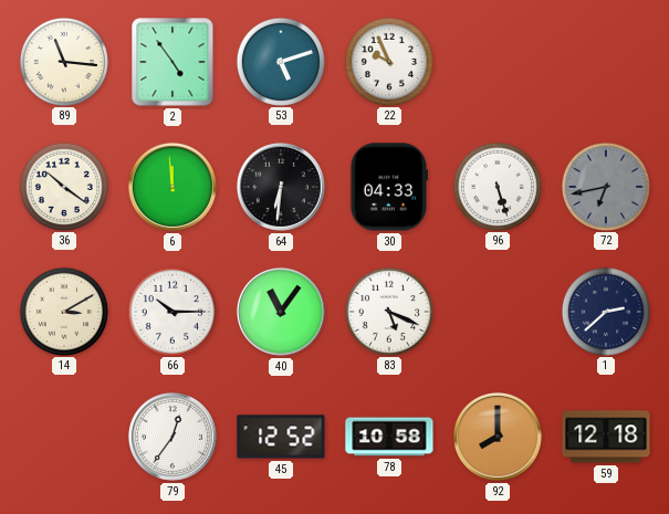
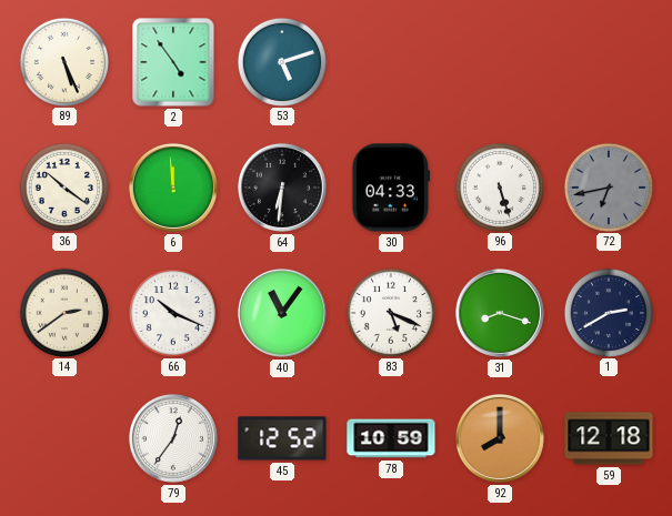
89: 11:16 -> 5:26 (63, 61)
22: 9:56 -> none (388, 61)
14: 3:10 -> 2:39 (63, 312)
66: 10:15 -> 10:19 (172, 312)
31: none -> 8:18 (500, 313)
1: 2:38 -> 2:40 (608, 312)
78: 10:58 -> 10:59 (391, 438)
